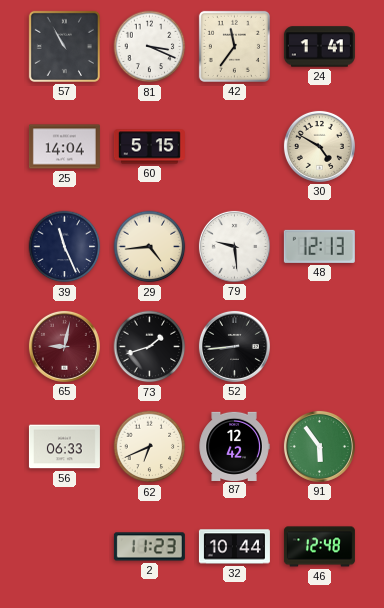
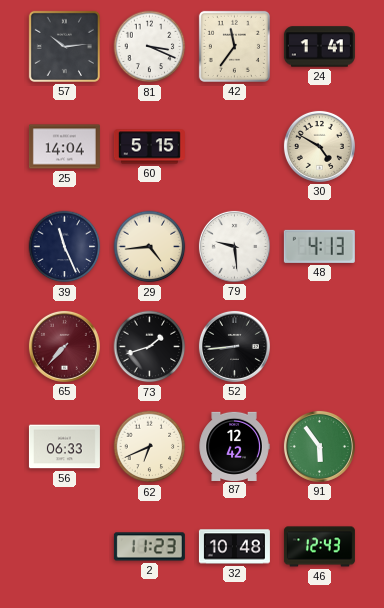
57: 10:55 -> 10:14 (64, 46)
48: 12:13 -> 4:13 (319, 246)
65: 9:02 -> 7:37 (64, 346)
32: 10:44 -> 10:48 (234, 547)
46: 12:48 -> 12:43 (319, 547)
